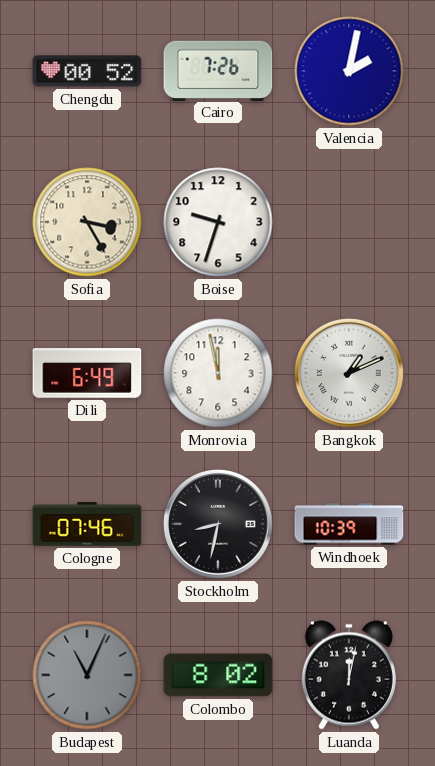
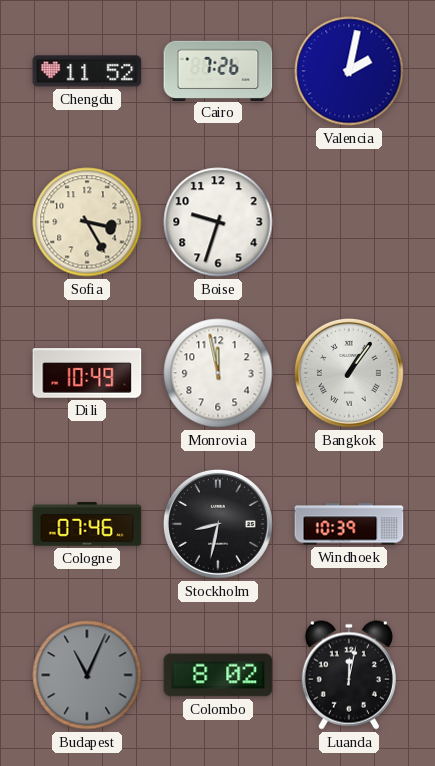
Chengdu: 00:52 -> 11:52 (87, 71)
Dili: 6:49 -> 10:49 (87, 373)
Bangkok: 1:11 -> 1:06 (349, 373)
